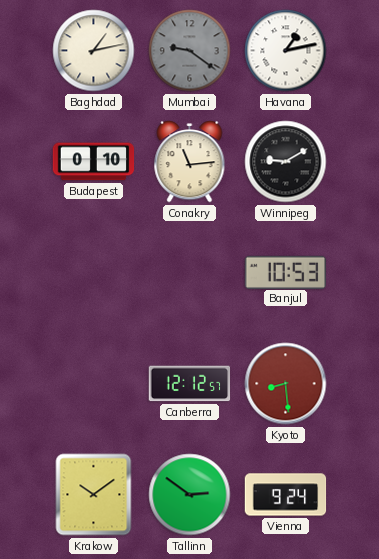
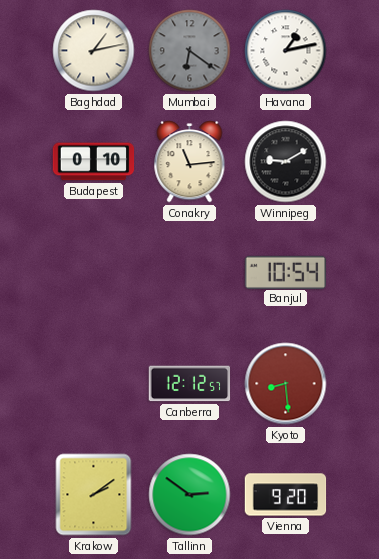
Mumbai: 9:21 -> 6:21 (190, 51)
Banjul: 10:53 -> 10:54 (286, 272)
Krakow: 10:09 -> 2:09 (94, 495)
Vienna: 9:24 -> 9:20 (286, 495)
